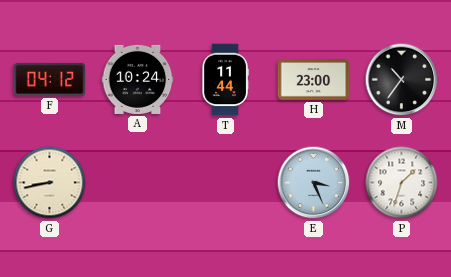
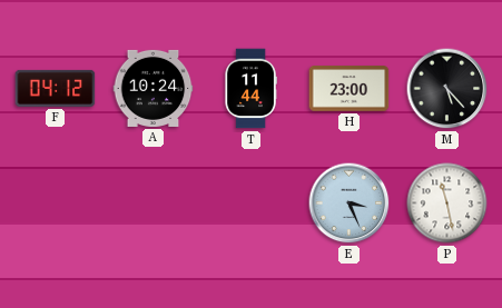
M: 10:36 -> 5:23 (447, 89)
G: 8:43 -> none (50, 183)
P: 1:33 -> 11:28 (447, 203)
